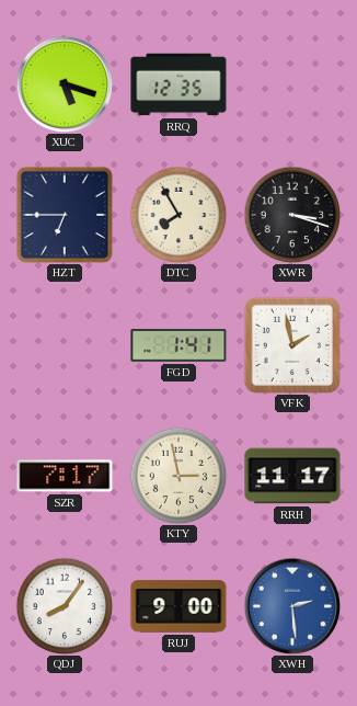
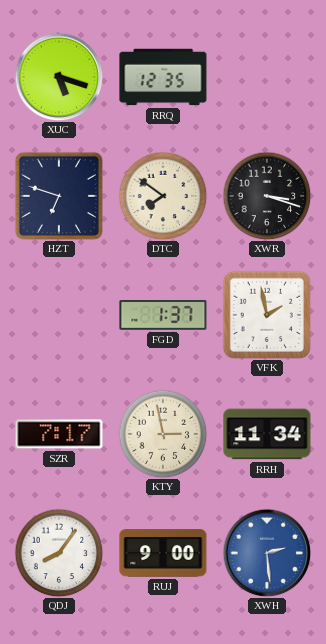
HZT: 6:45 -> 6:48 (59, 196)
DTC: 7:55 -> 7:51 (163, 196)
FGD: 1:41 -> 1:37 (163, 316)
RRH: 11:17 -> 11:34 (267, 434)
